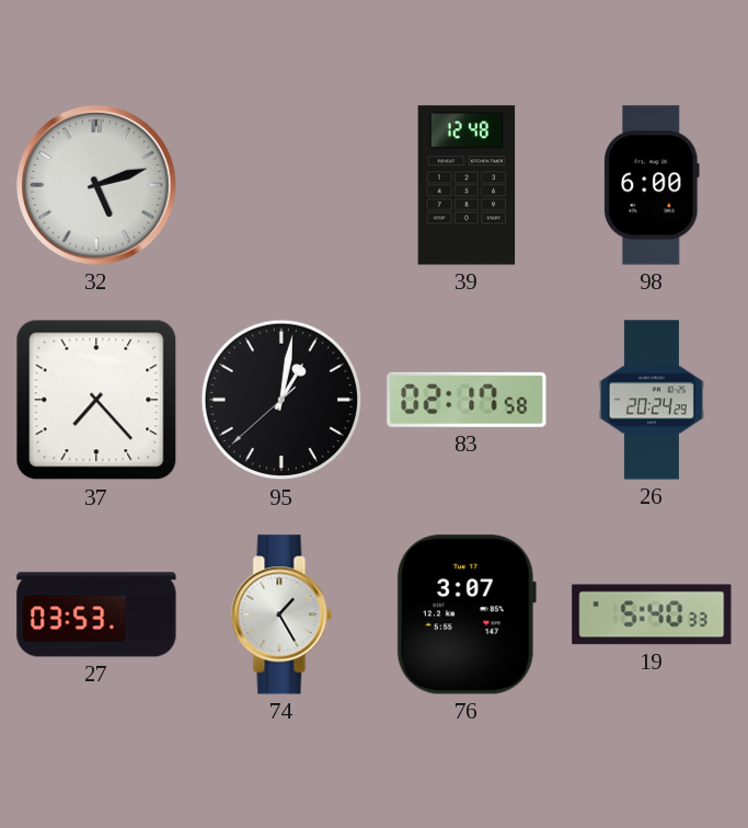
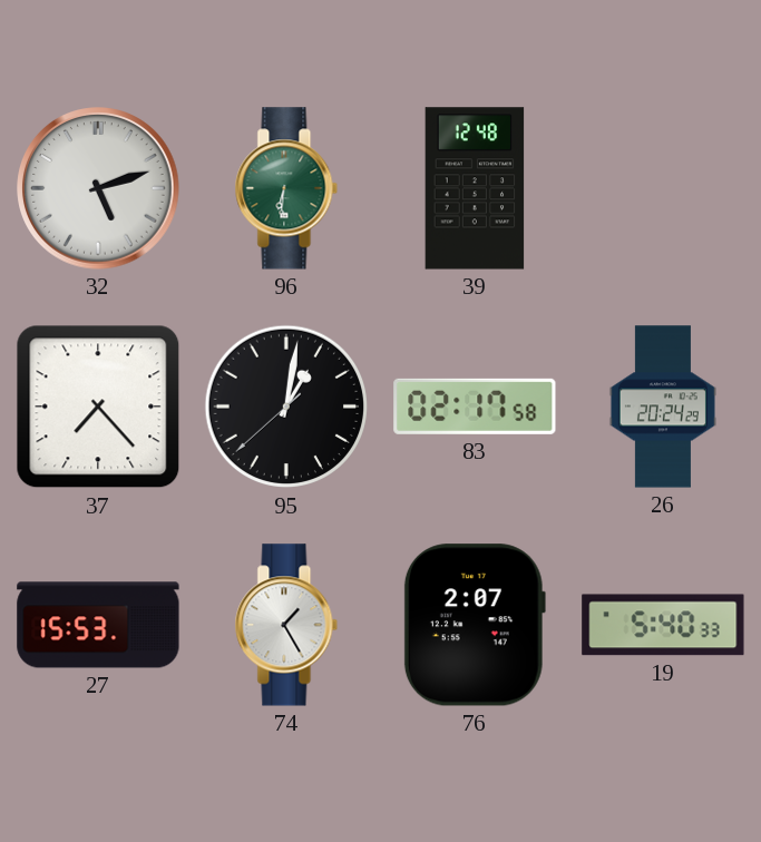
96: none -> 6:31 (286, 188)
98: 6:00 -> none (652, 185)
27: 03:53 -> 15:53 (98, 625)
76: 3:07 -> 2:07 (475, 625)
